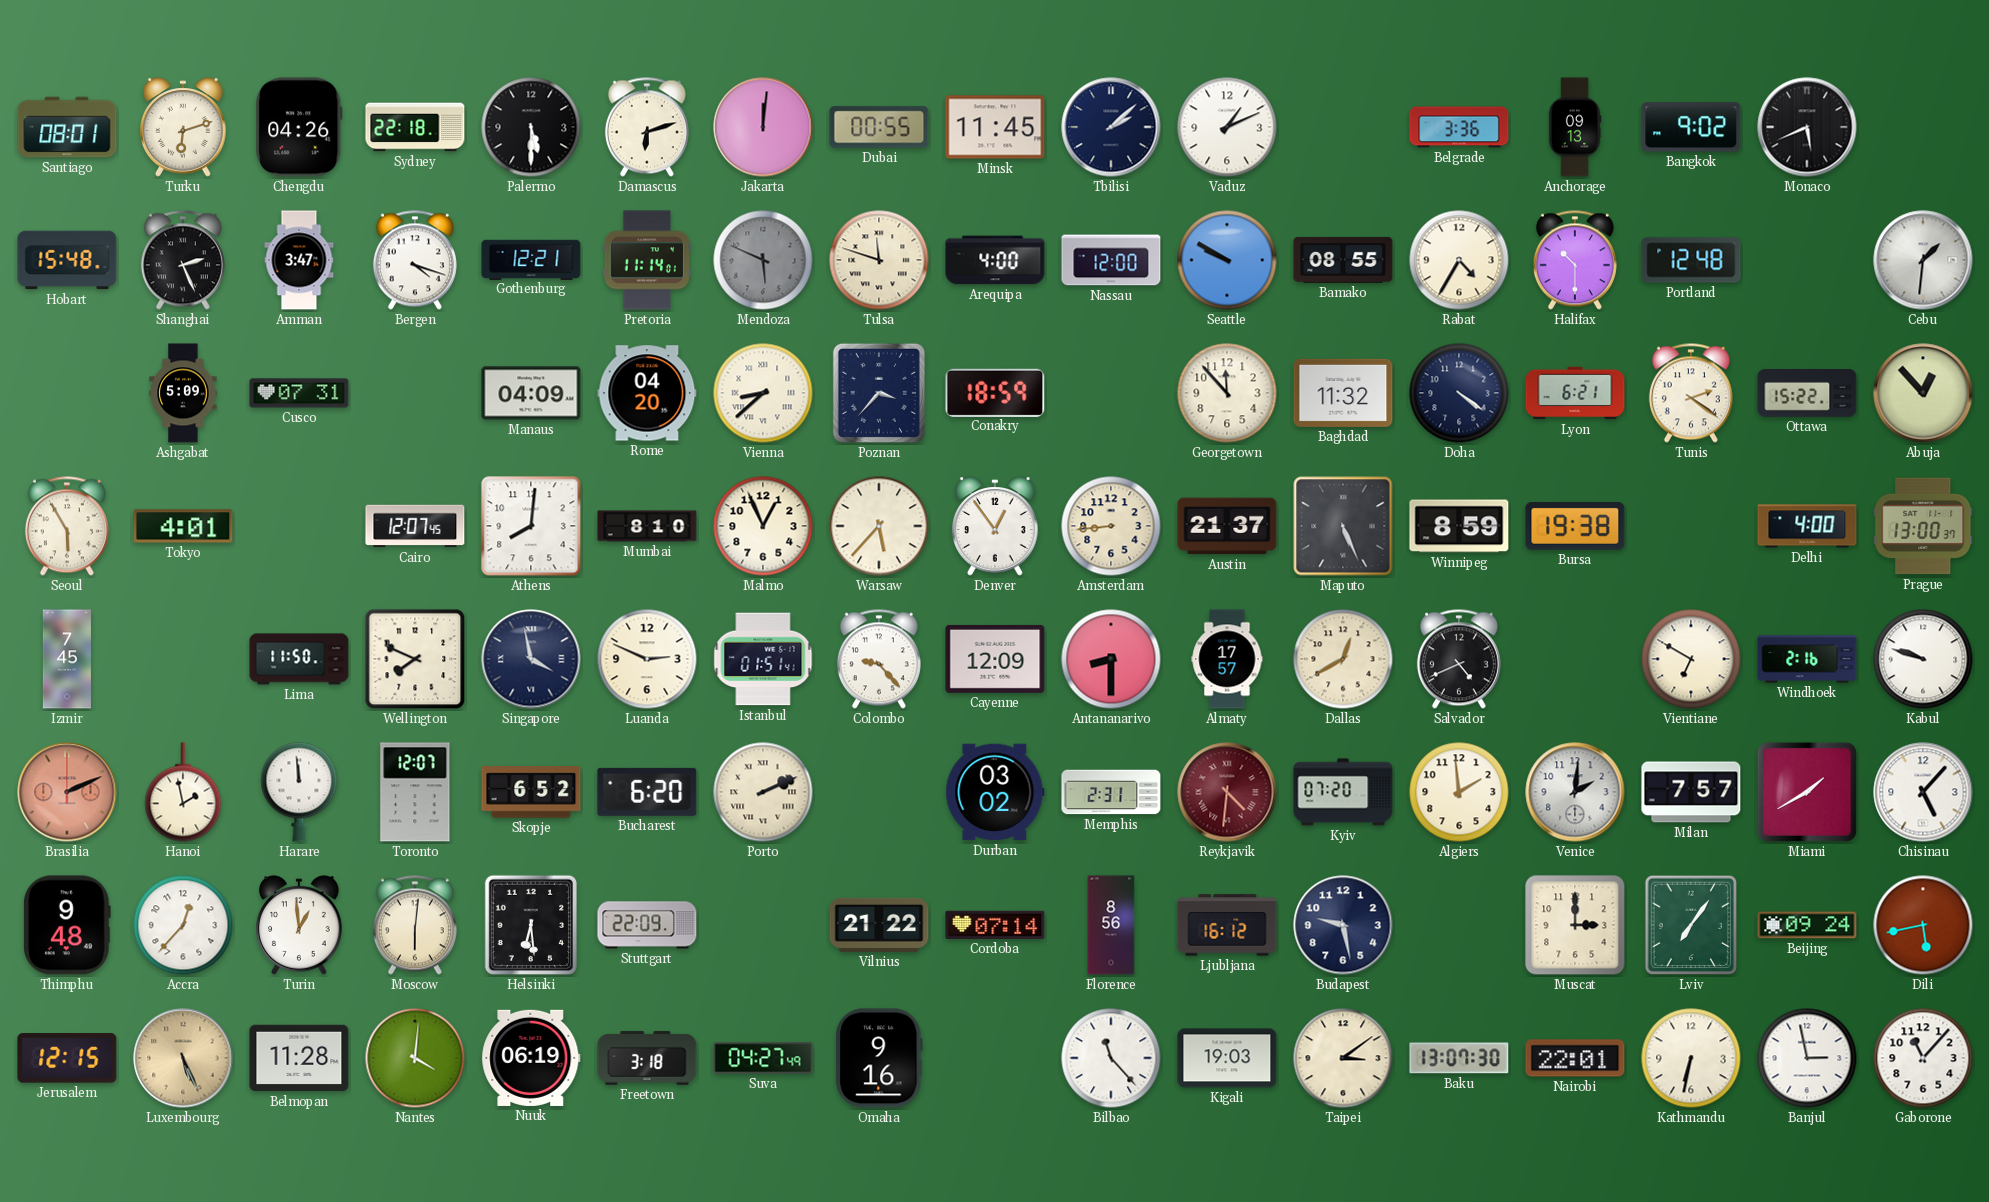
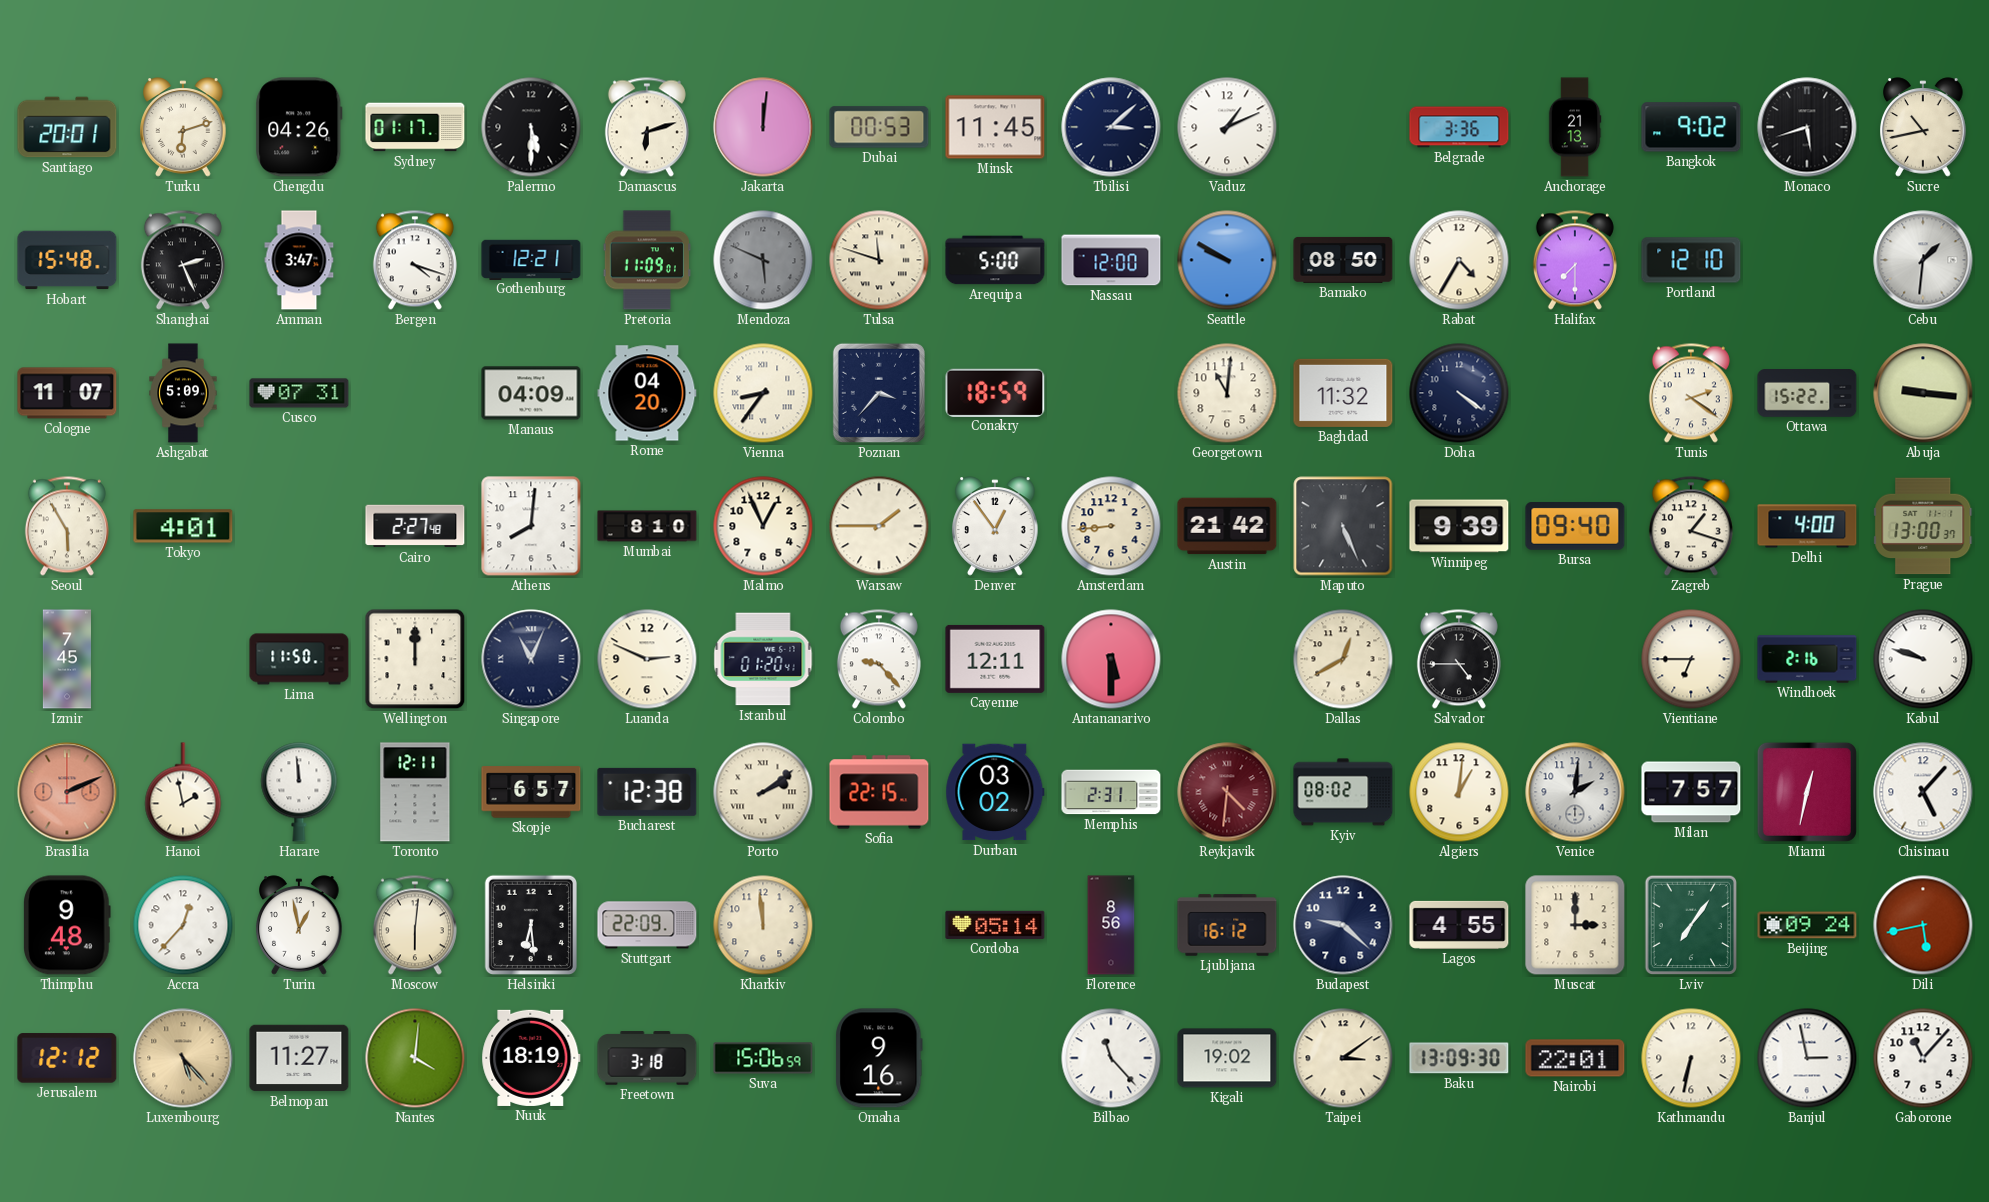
Santiago: 08:01 -> 20:01 (67, 127)
Sydney: 22:18 -> 01:17 (415, 127)
Dubai: 00:55 -> 00:53 (879, 127)
Tbilisi: 2:08 -> 3:08 (1111, 127)
Anchorage: 09:13 -> 21:13 (1575, 127)
Monaco: 5:41 -> 5:42 (1807, 127)
Sucre: none -> 10:43 (1923, 127)
Pretoria: 11:14 -> 11:09 (647, 260)
Arequipa: 4:00 -> 5:00 (995, 260)
Bamako: 08:55 -> 08:50 (1343, 260)
Halifax: 10:30 -> 7:30 (1575, 260)
Portland: 12:48 -> 12:10 (1691, 260)
Cologne: none -> 11:07 (67, 393)
Vienna: 8:38 -> 8:36 (763, 393)
Georgetown: 11:53 -> 11:01 (1227, 393)
Lyon: 6:21 -> none (1575, 393)
Abuja: 12:53 -> 9:16 (1923, 393)
Cairo: 12:07 -> 2:27 (415, 526)
Warsaw: 5:37 -> 1:45 (879, 526)
Austin: 21:37 -> 21:42 (1227, 526)
Winnipeg: 8:59 -> 9:39 (1459, 526)
Bursa: 19:38 -> 09:40 (1575, 527)
Zagreb: none -> 1:18 (1691, 526)
Wellington: 7:49 -> 12:00 (415, 659)
Singapore: 3:58 -> 11:04 (531, 659)
Istanbul: 01:51 -> 01:20 (763, 659)
Cayenne: 12:09 -> 12:11 (995, 659)
Antananarivo: 8:30 -> 5:30 (1111, 659)
Almaty: 17:57 -> none (1227, 659)
Salvador: 4:41 -> 4:45 (1459, 659)
Vientiane: 6:50 -> 6:45 (1691, 659)
Toronto: 12:07 -> 12:11 (415, 792)
Skopje: 6:52 -> 6:57 (531, 792)
Bucharest: 6:20 -> 12:38 (647, 792)
Porto: 2:11 -> 2:09 (763, 792)
Sofia: none -> 22:15 (879, 792)
Kyiv: 07:20 -> 08:02 (1343, 792)
Algiers: 1:59 -> 1:01 (1459, 792)
Miami: 1:40 -> 12:32 (1807, 792)
Turin: 12:59 -> 12:58 (299, 925)
Kharkiv: none -> 11:59 (763, 925)
Vilnius: 21:22 -> none (879, 925)
Cordoba: 07:14 -> 05:14 (995, 925)
Budapest: 9:28 -> 9:22 (1343, 925)
Lagos: none -> 4:55 (1459, 925)
Jerusalem: 12:15 -> 12:12 (67, 1058)
Luxembourg: 5:26 -> 5:23 (183, 1058)
Belmopan: 11:28 -> 11:27 (299, 1058)
Nuuk: 06:19 -> 18:19 (531, 1058)
Suva: 04:27 -> 15:06 (763, 1058)
Kigali: 19:03 -> 19:02 (1227, 1058)
Baku: 13:07 -> 13:09 (1459, 1058)
